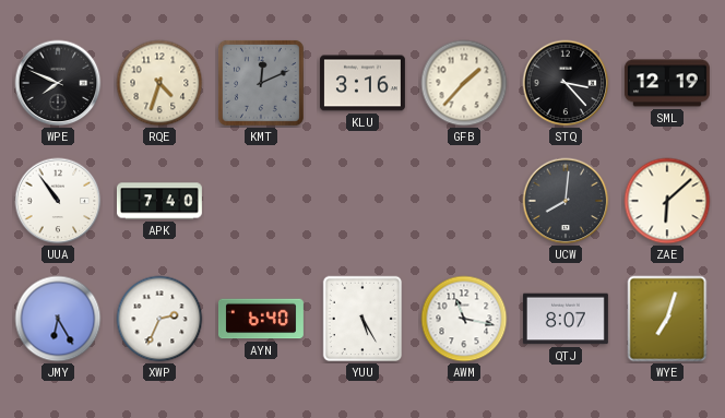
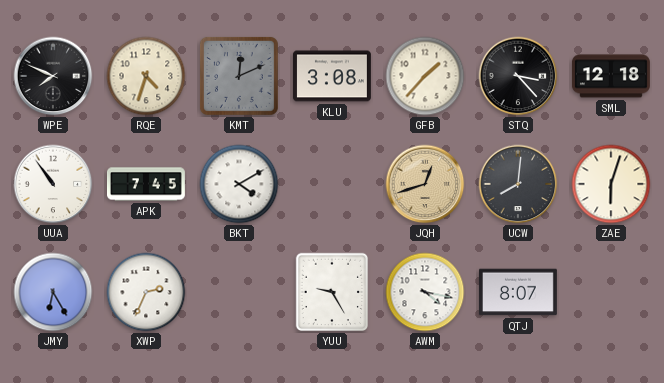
KLU: 3:16 -> 3:08 (332, 76)
SML: 12:19 -> 12:18 (611, 76)
APK: 7:40 -> 7:45 (147, 184)
BKT: none -> 4:10 (239, 184)
JQH: none -> 12:42 (425, 184)
ZAE: 6:08 -> 6:03 (611, 184)
AYN: 6:40 -> none (261, 319)
YUU: 5:25 -> 9:25 (332, 292)
AWM: 11:17 -> 4:17 (425, 292)
WYE: 7:03 -> none (667, 319)
